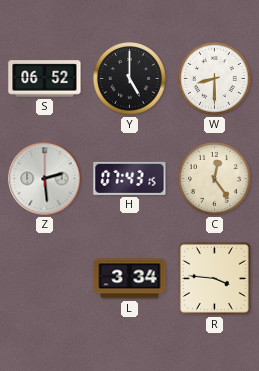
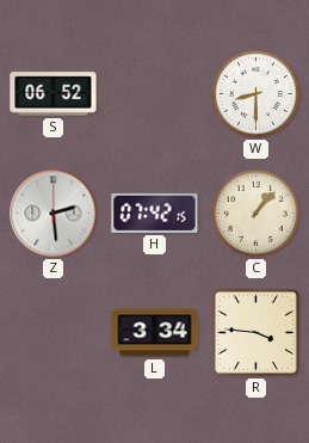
Y: 5:00 -> none (130, 79)
H: 07:43 -> 07:42 (155, 213)
C: 12:24 -> 1:07 (257, 214)
